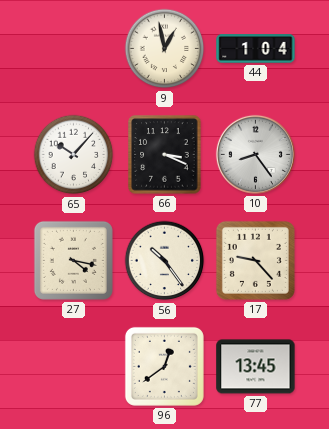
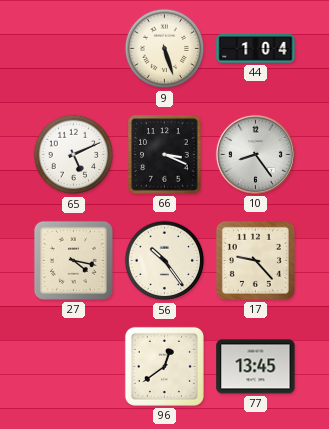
9: 12:58 -> 5:27 (165, 49)
65: 10:07 -> 5:11 (74, 155)
